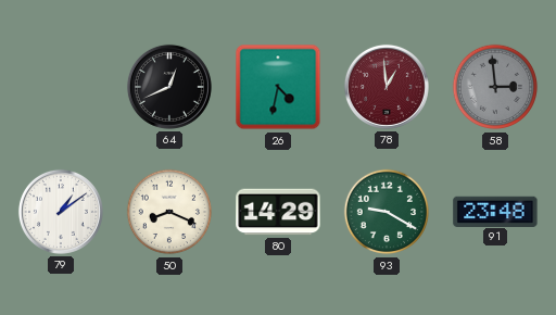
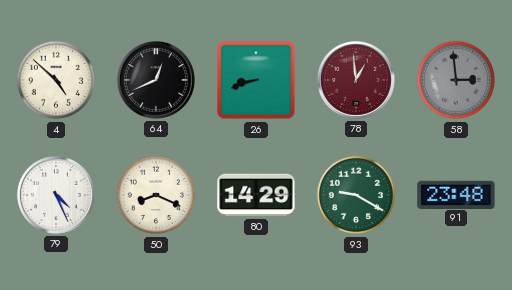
4: none -> 4:52 (56, 80)
26: 4:32 -> 8:42 (256, 80)
79: 1:09 -> 4:26 (56, 195)
